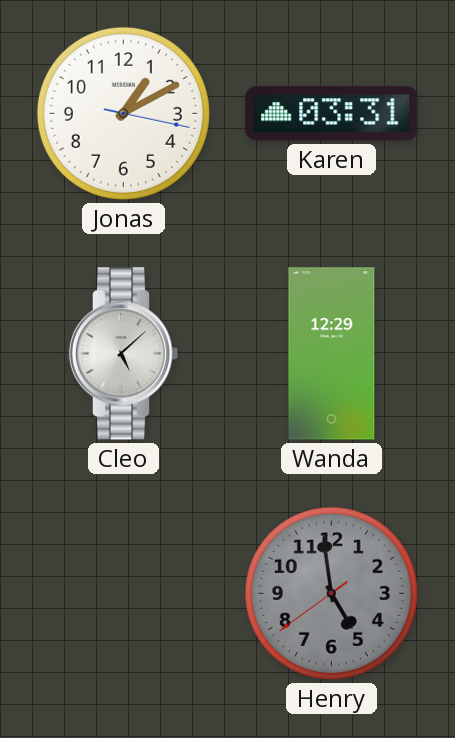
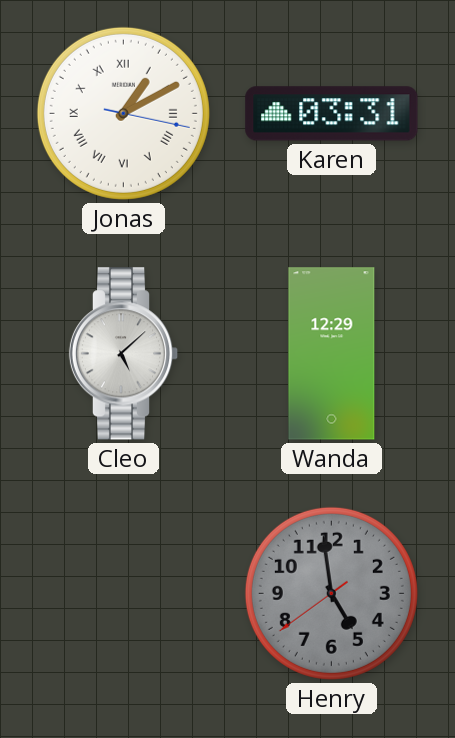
Jonas numerals: Arabic -> Roman (123, 113)
